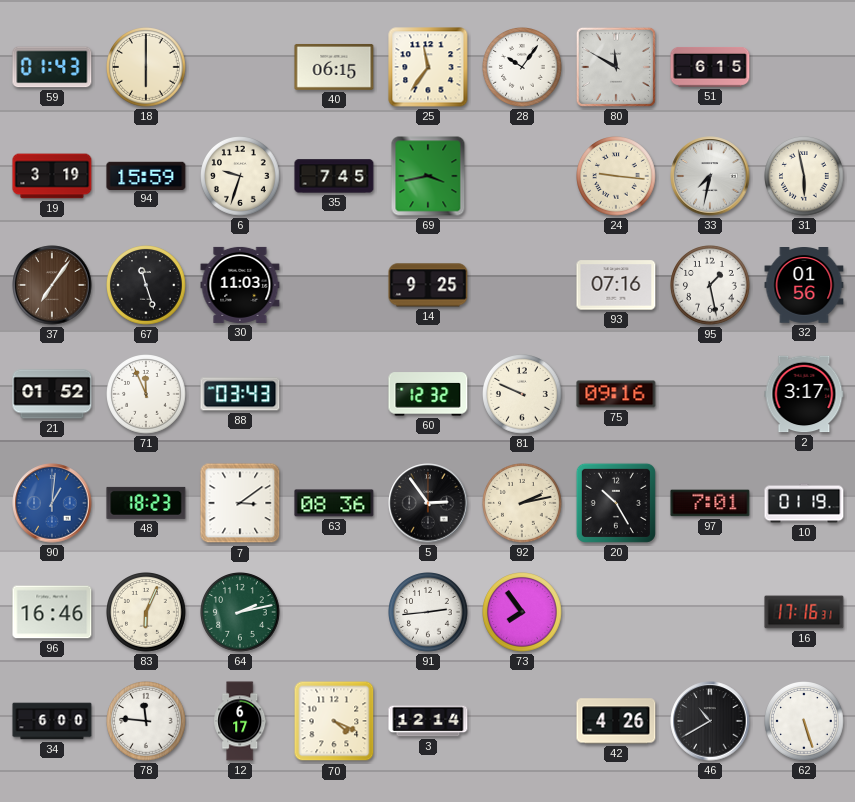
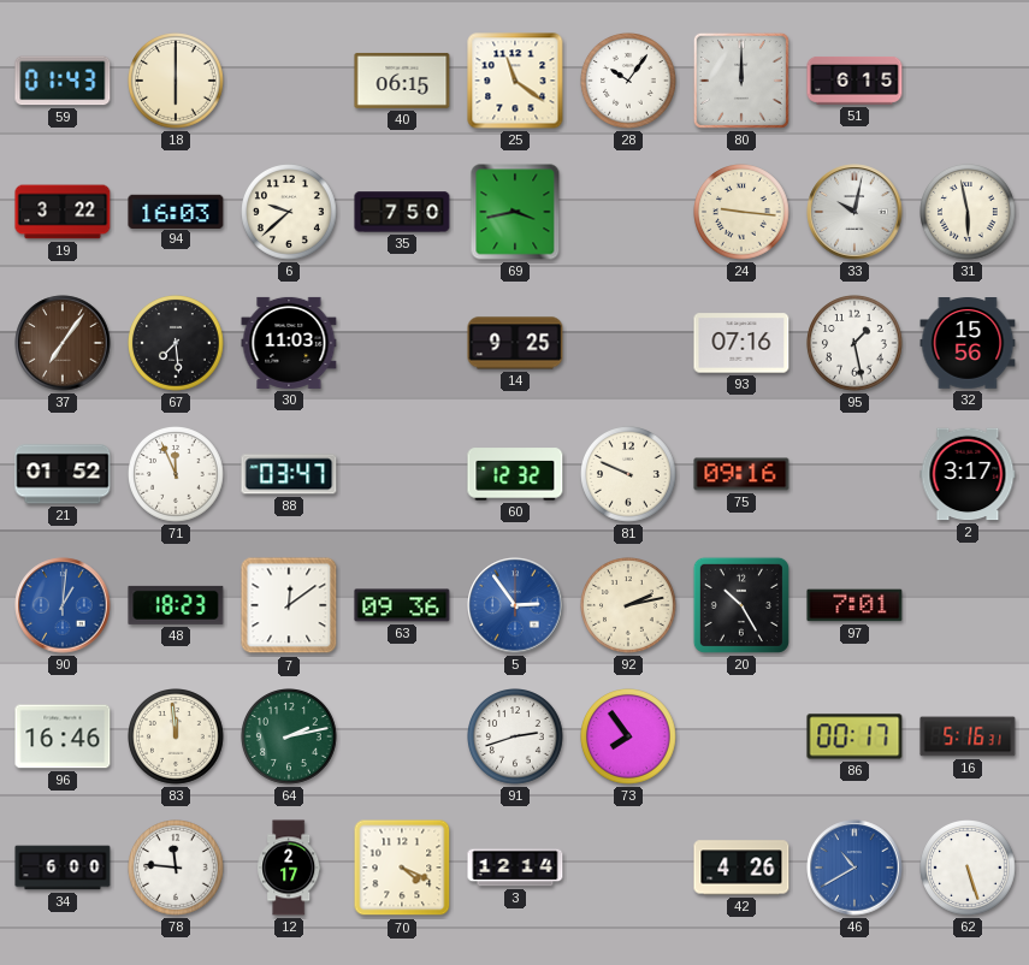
25: 11:36 -> 11:21 (515, 81)
80: 11:50 -> 12:00 (741, 81)
19: 3:19 -> 3:22 (63, 212)
94: 15:59 -> 16:03 (176, 211)
6: 9:33 -> 9:38 (290, 213)
35: 7:45 -> 7:50 (402, 212)
33: 7:32 -> 10:02 (854, 212)
67: 11:27 -> 7:29 (177, 344)
32: 01:56 -> 15:56 (968, 343)
88: 03:43 -> 03:47 (289, 474)
7: 3:09 -> 12:09 (289, 605)
63: 08:36 -> 09:36 (402, 605)
5 dial: black -> blue (515, 605)
10: 01:19 -> none (804, 503)
83: 6:04 -> 11:59 (177, 738)
91: 2:44 -> 2:42 (516, 738)
86: none -> 00:17 (854, 736)
16: 17:16 -> 5:16 (968, 736)
12: 6:17 -> 2:17 (289, 868)
46 dial: black -> blue (854, 868)
